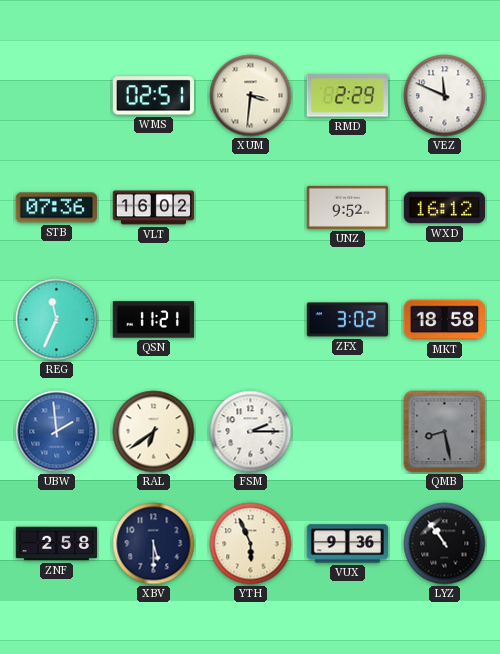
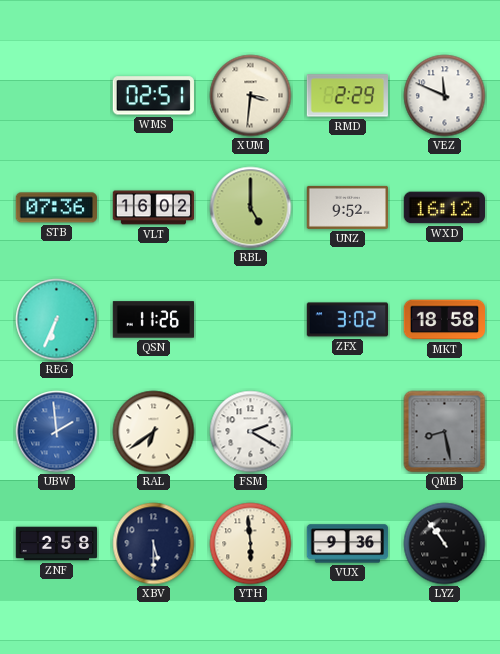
RBL: none -> 5:00 (251, 208)
REG: 11:34 -> 6:34 (57, 320)
QSN: 11:21 -> 11:26 (154, 320)
FSM: 2:15 -> 2:20 (251, 432)
YTH: 5:56 -> 5:59 (251, 544)
